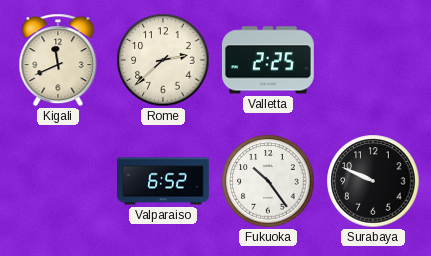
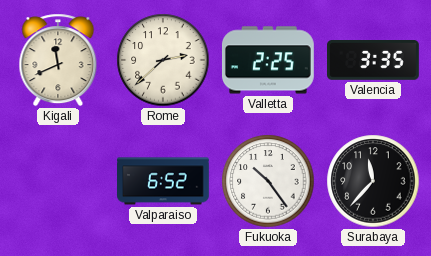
Valencia: none -> 3:35 (374, 61)
Surabaya: 9:49 -> 11:37 (373, 181)
